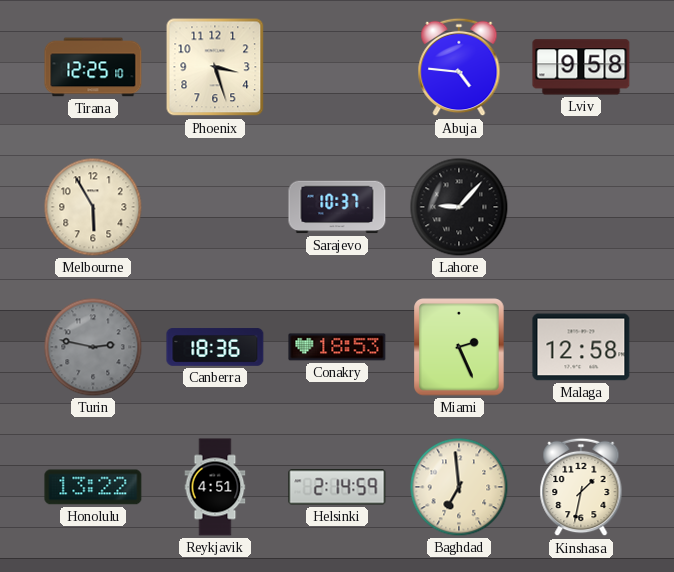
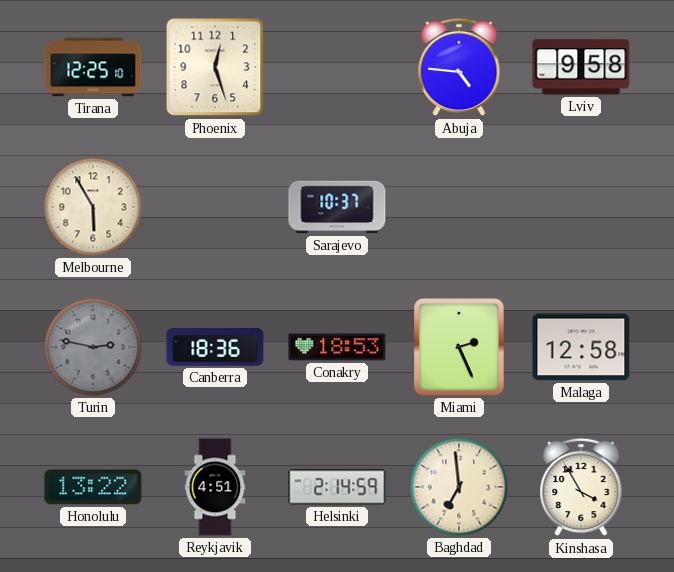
Phoenix: 3:27 -> 12:27 (215, 67)
Lahore: 9:07 -> none (459, 207)
Kinshasa: 1:32 -> 3:55 (581, 487)
